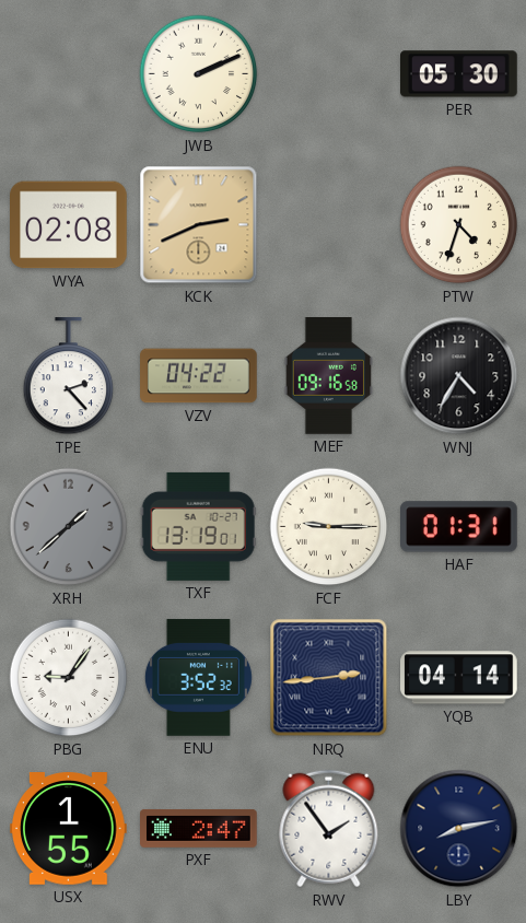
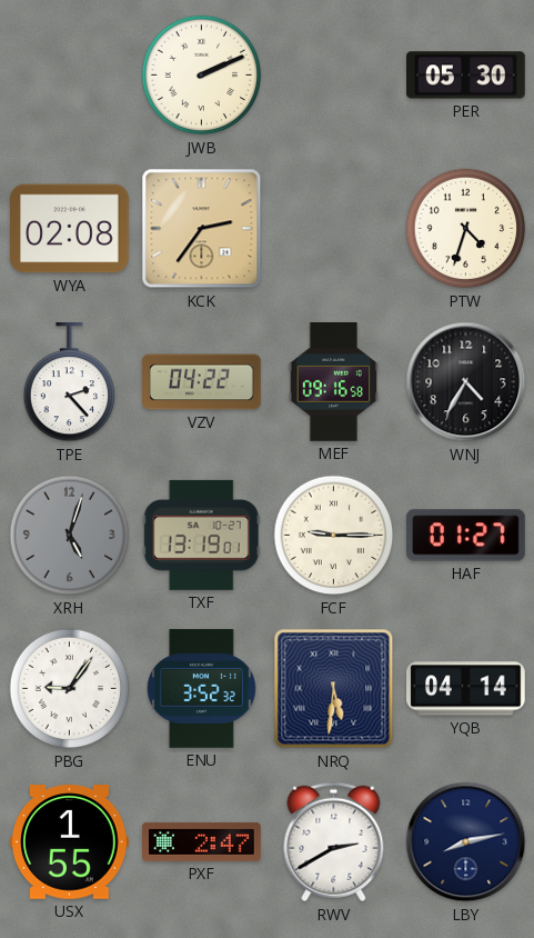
KCK: 2:41 -> 2:36 (202, 229)
XRH: 1:38 -> 5:03 (70, 536)
HAF: 01:31 -> 01:27 (466, 536)
NRQ: 2:44 -> 5:31 (334, 689)
RWV: 1:54 -> 2:40 (334, 842)
